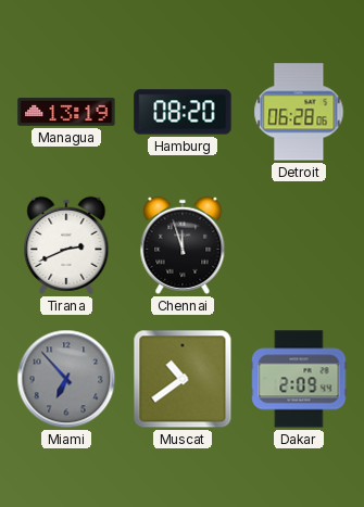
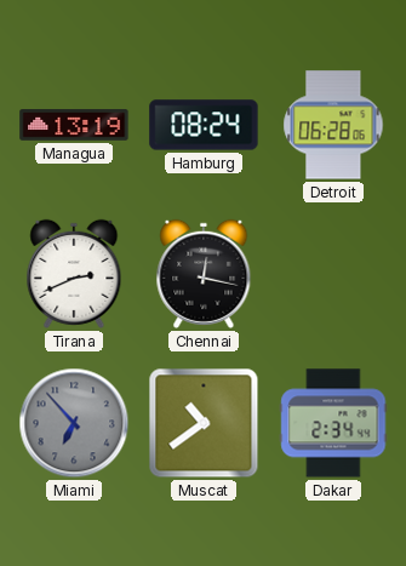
Hamburg: 08:20 -> 08:24 (204, 125)
Chennai: 11:57 -> 12:17 (204, 274)
Dakar: 2:09 -> 2:34 (333, 423)
